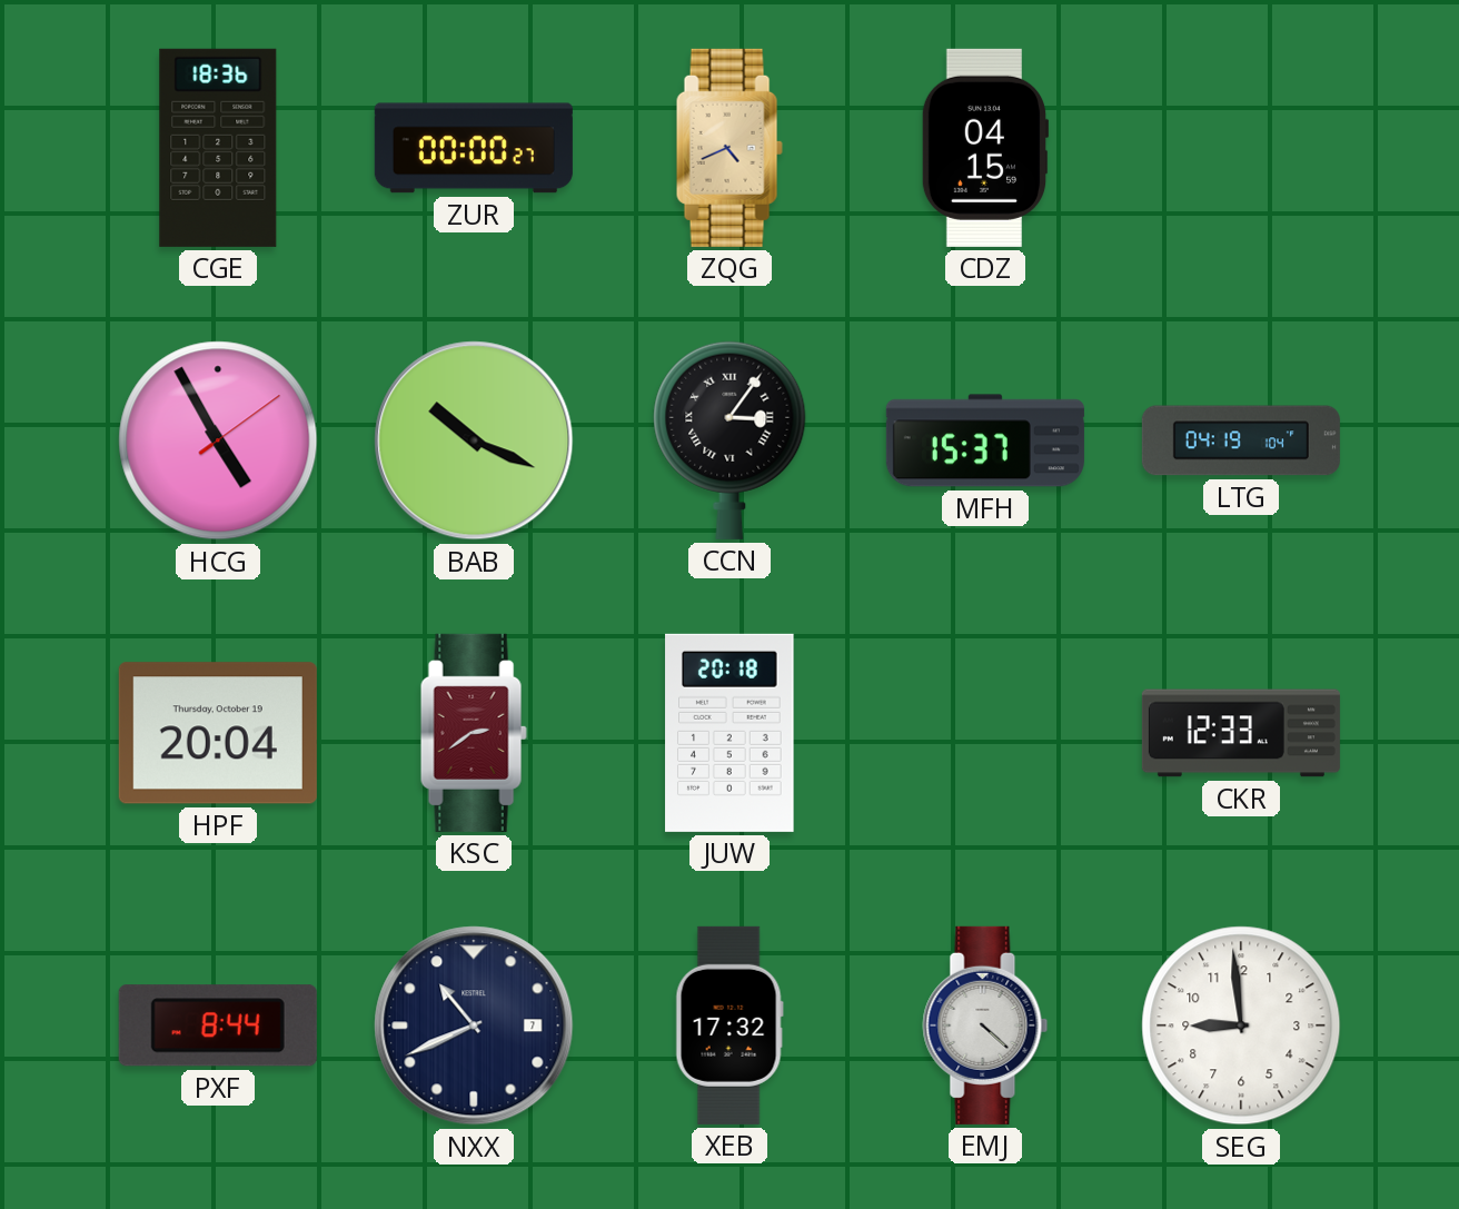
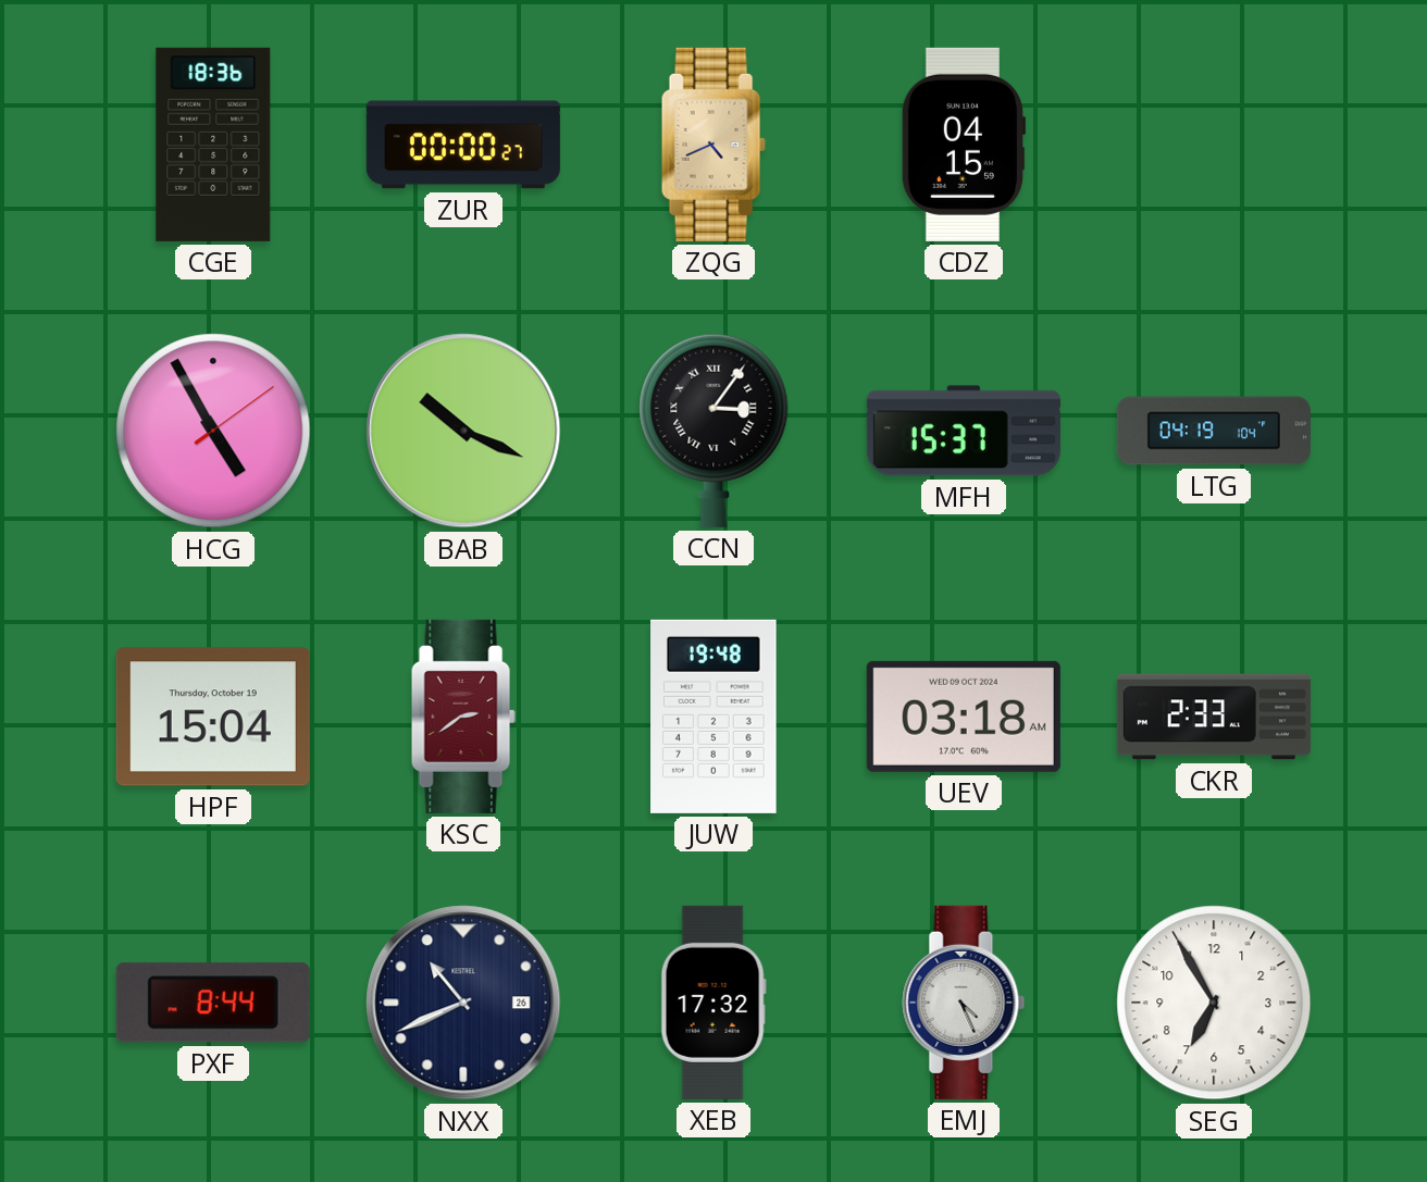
HPF: 20:04 -> 15:04 (213, 717)
JUW: 20:18 -> 19:48 (713, 717)
UEV: none -> 03:18 (964, 717)
CKR: 12:33 -> 2:33 (1214, 717)
NXX date: 7 -> 26 (463, 1003)
EMJ: 4:22 -> 4:26 (964, 1003)
SEG: 8:59 -> 6:55 (1214, 1003)
